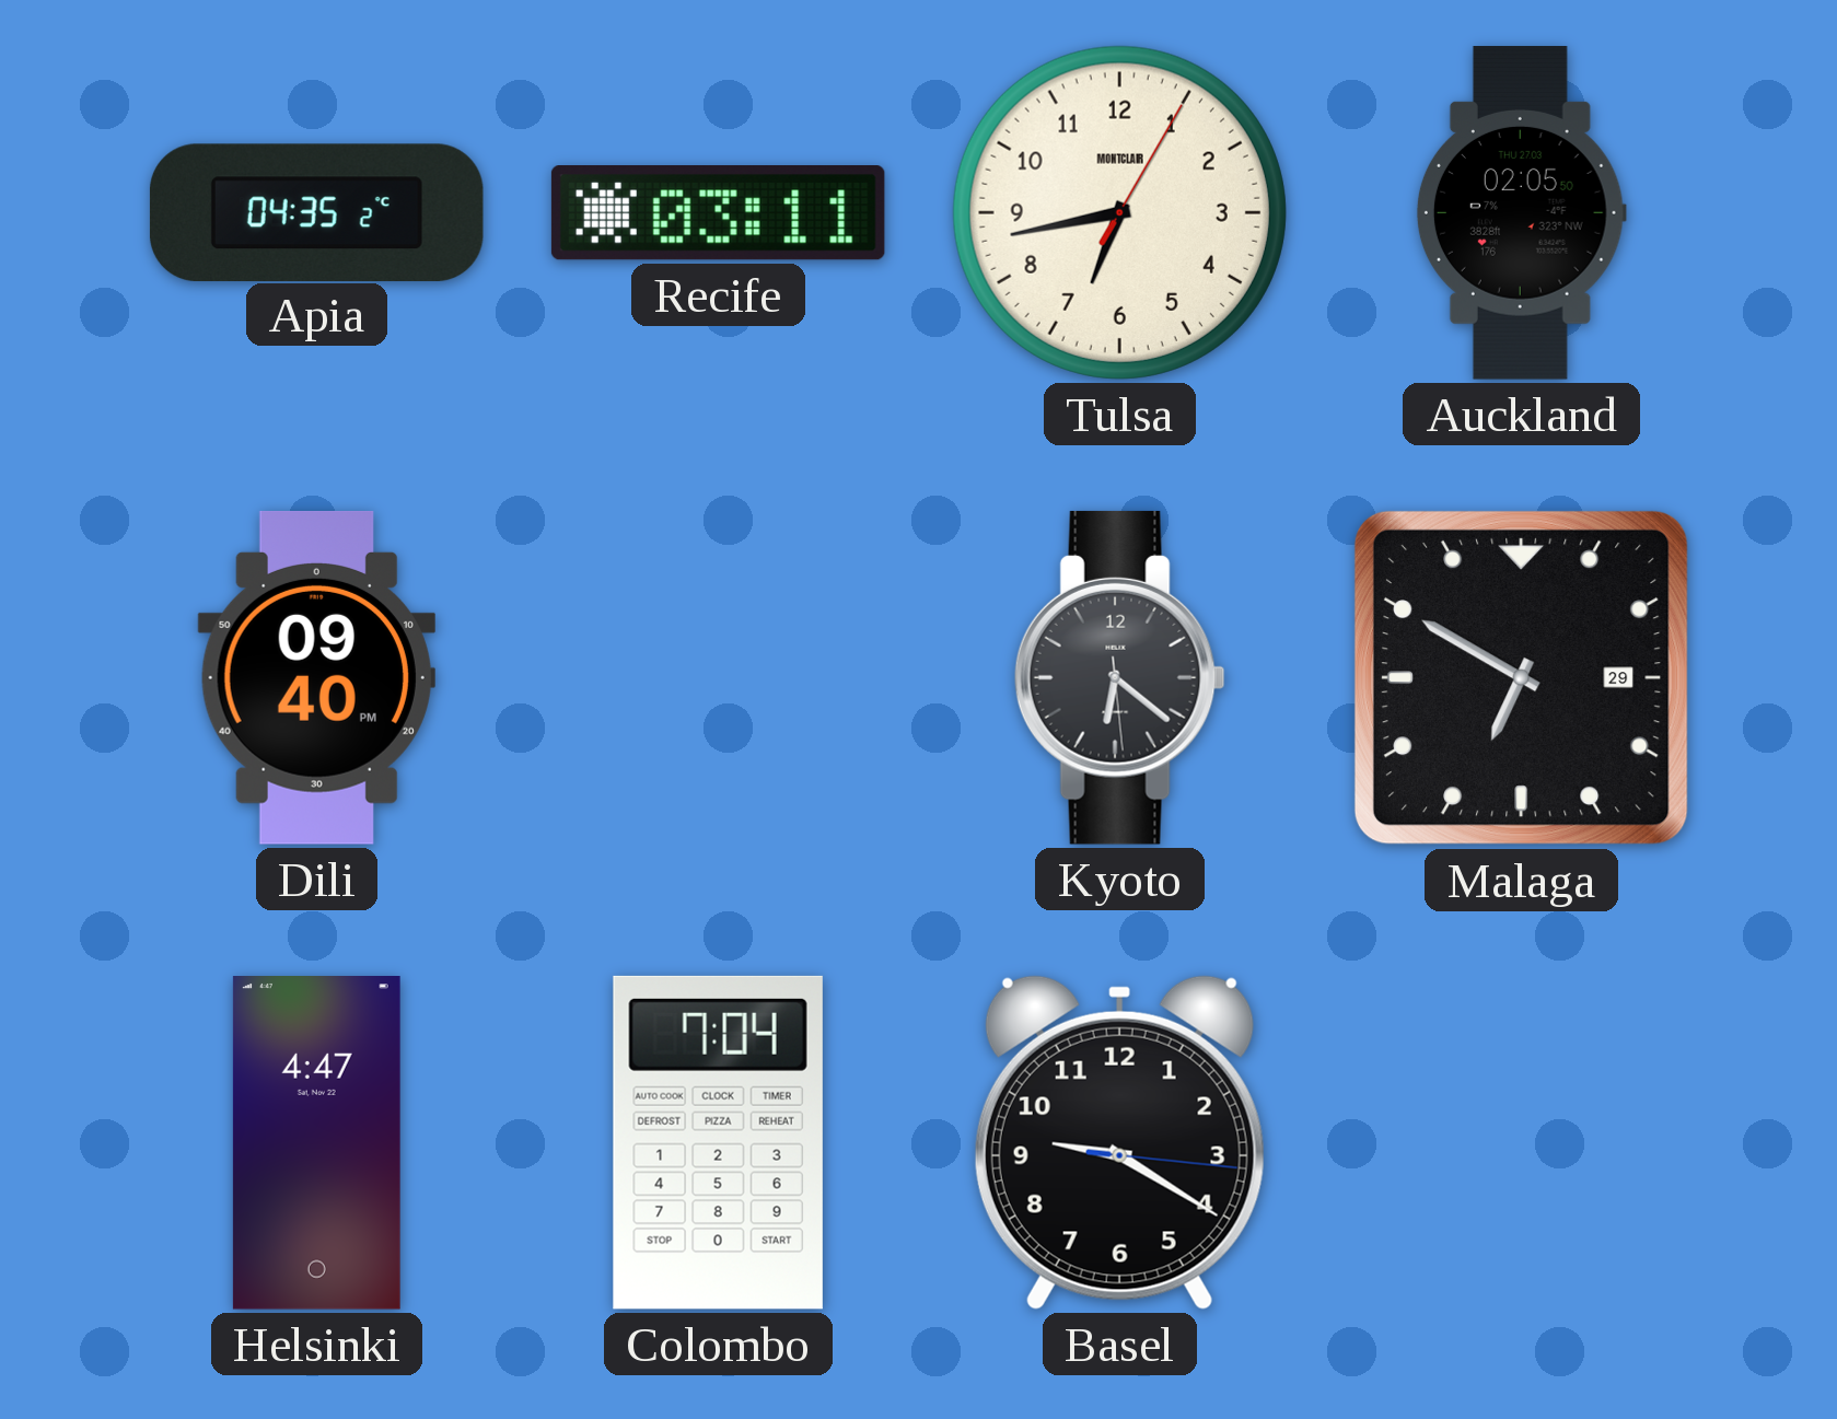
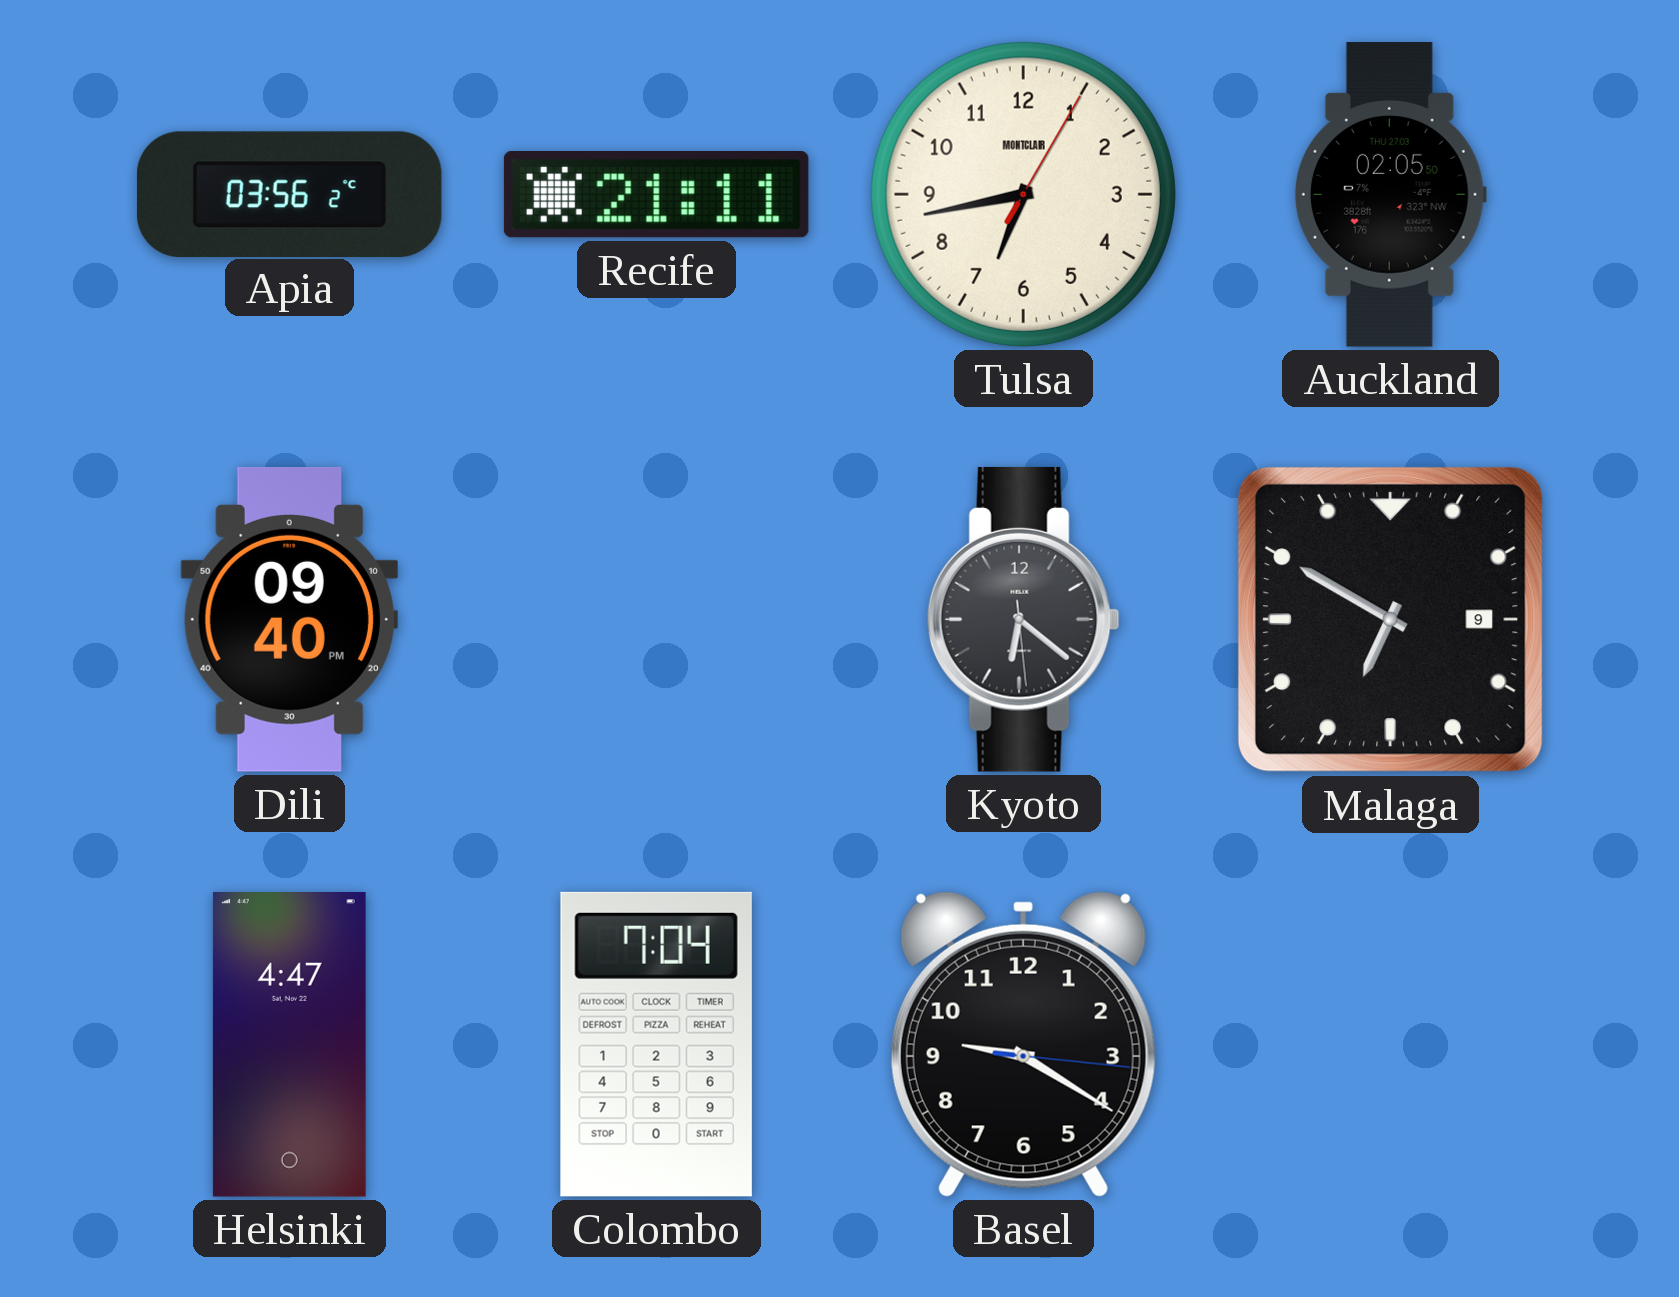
Apia: 04:35 -> 03:56 (289, 194)
Recife: 03:11 -> 21:11 (656, 195)
Malaga date: 29 -> 9 (1390, 619)
